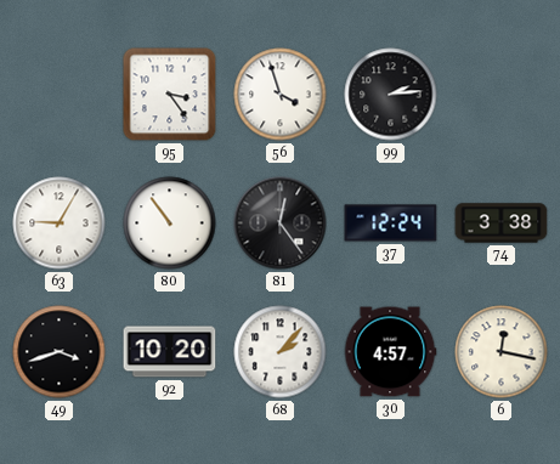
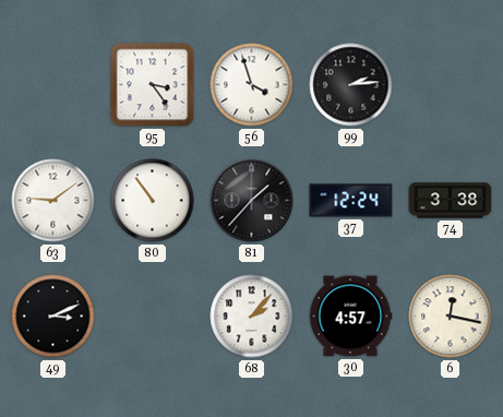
63: 9:05 -> 9:09 (53, 201)
81: 12:24 -> 1:37 (252, 201)
49: 3:42 -> 3:11 (53, 317)
92: 10:20 -> none (170, 352)
